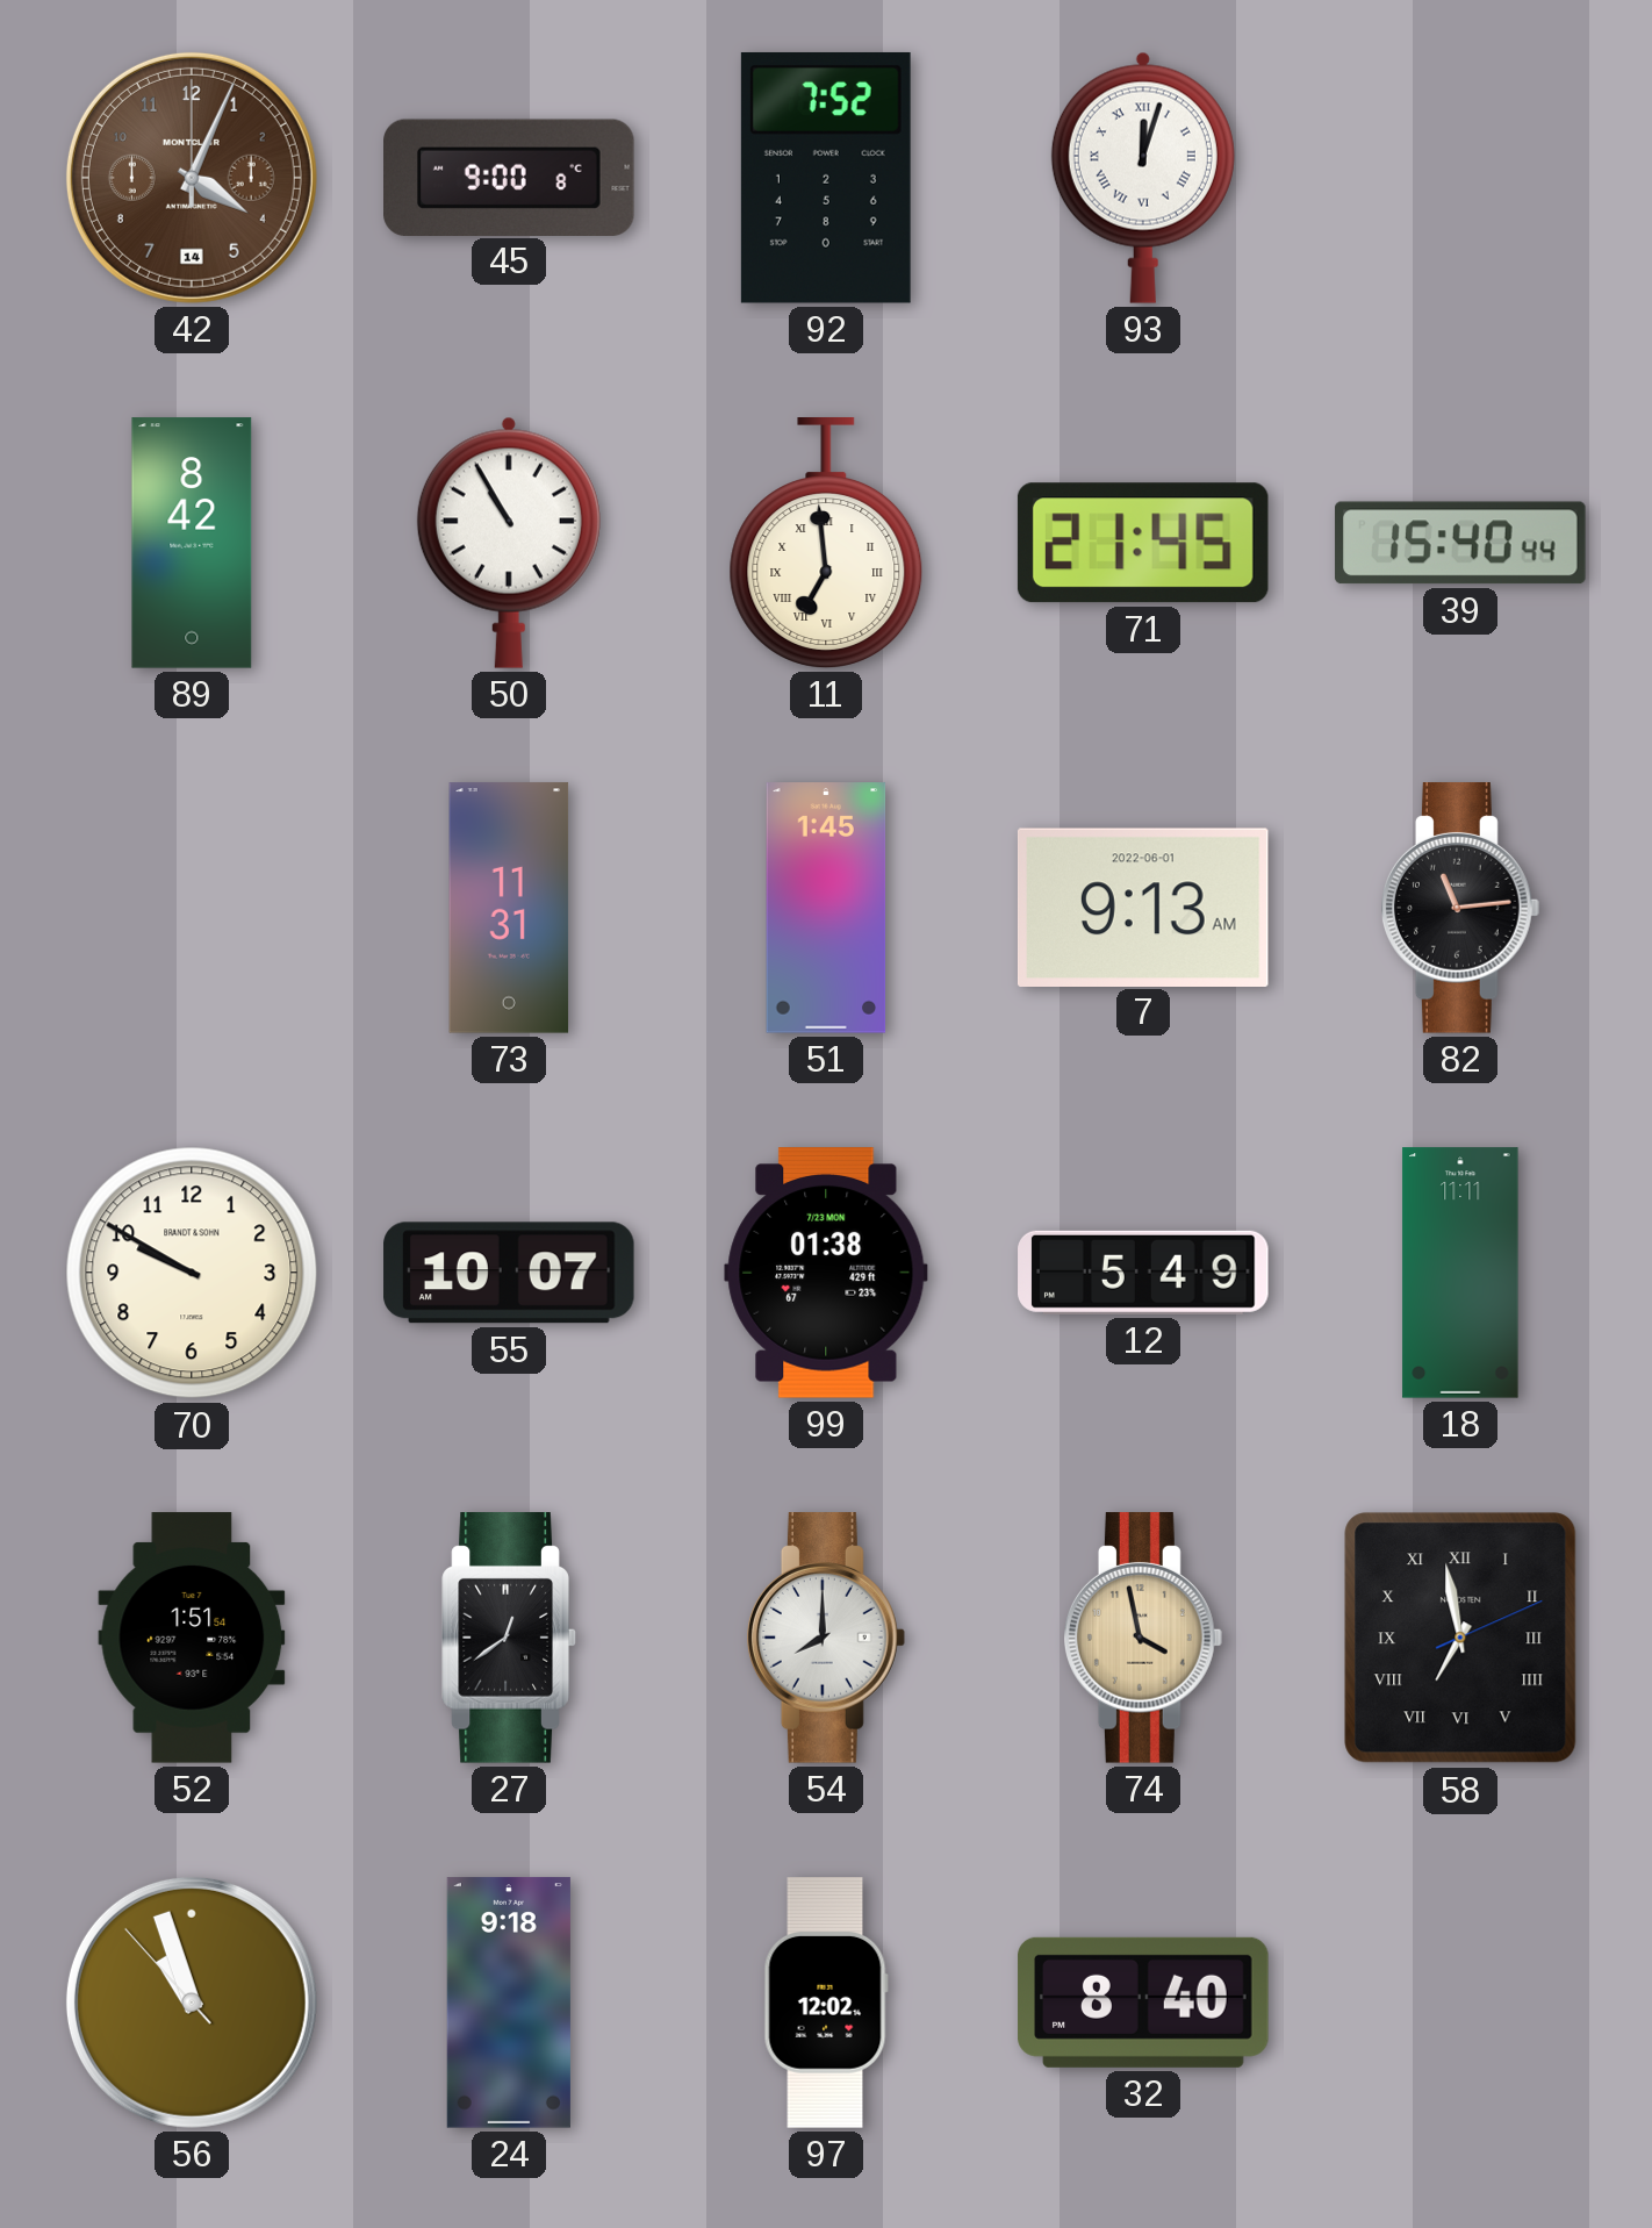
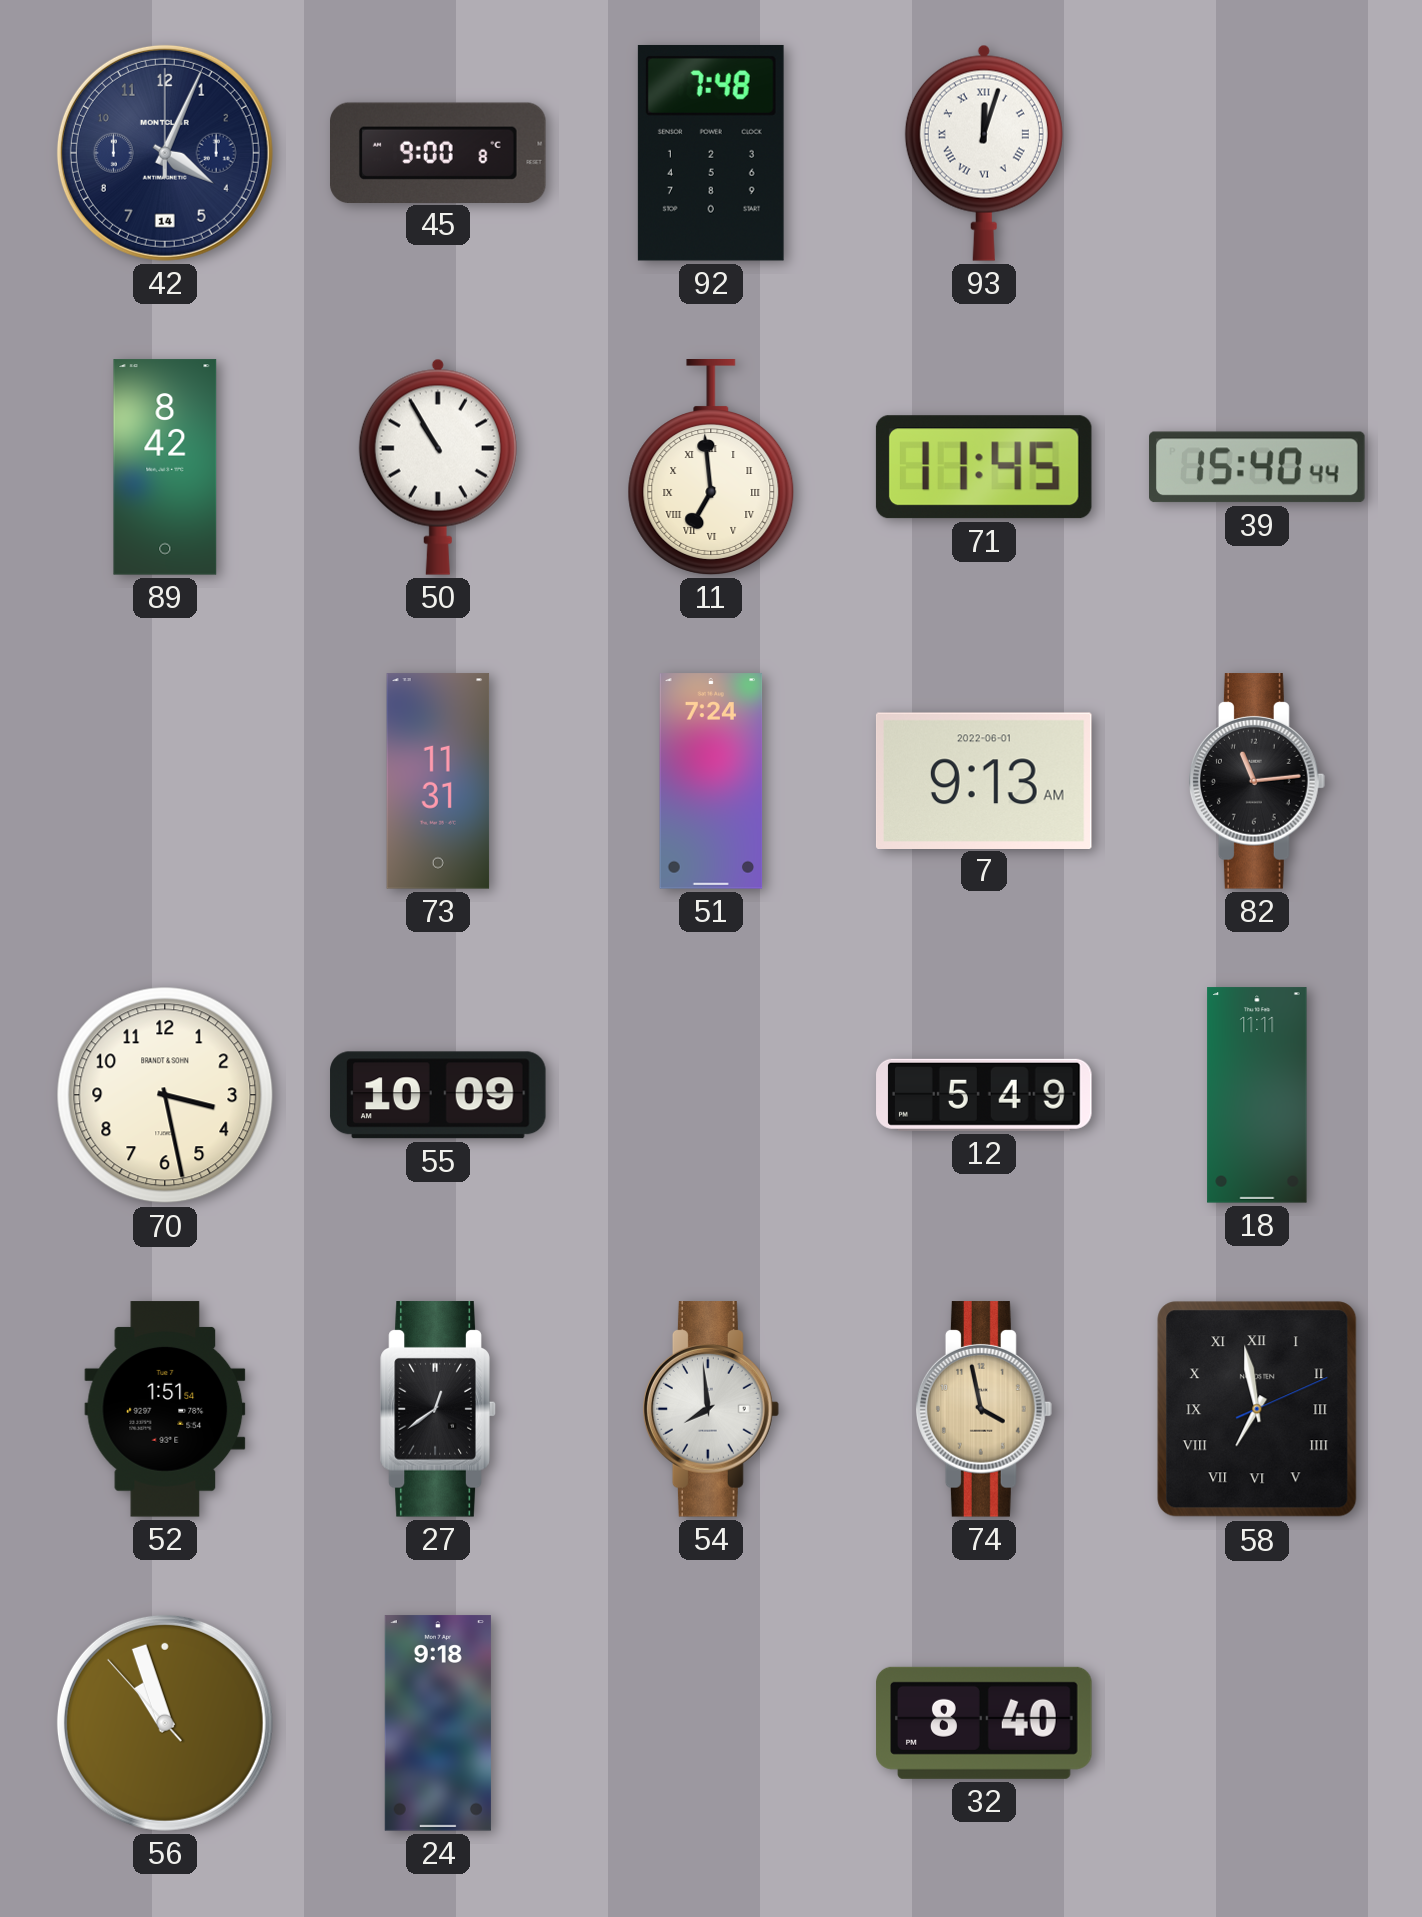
42 dial: brown -> navy (165, 153)
92: 7:52 -> 7:48 (711, 153)
71: 21:45 -> 11:45 (984, 467)
51: 1:45 -> 7:24 (711, 781)
70: 9:50 -> 3:28 (165, 1095)
55: 10:07 -> 10:09 (438, 1095)
99: 01:38 -> none (826, 1273)
54: 8:00 -> 7:59 (712, 1409)
97: 12:02 -> none (826, 2003)
